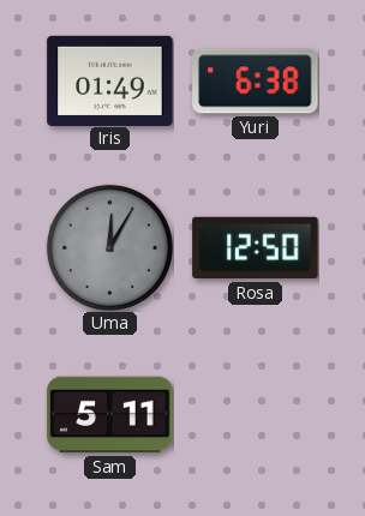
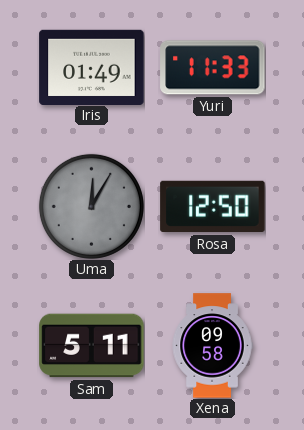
Yuri: 6:38 -> 11:33 (213, 68)
Xena: none -> 09:58 (212, 346)
